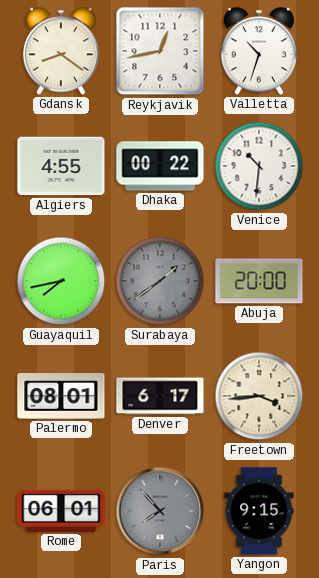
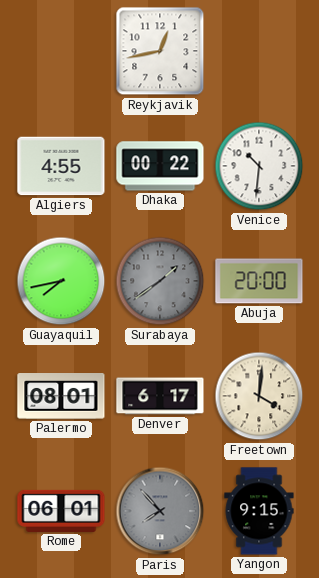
Gdansk: 8:21 -> none (61, 51)
Valletta: 10:33 -> none (259, 51)
Freetown: 3:44 -> 4:01 (259, 396)
